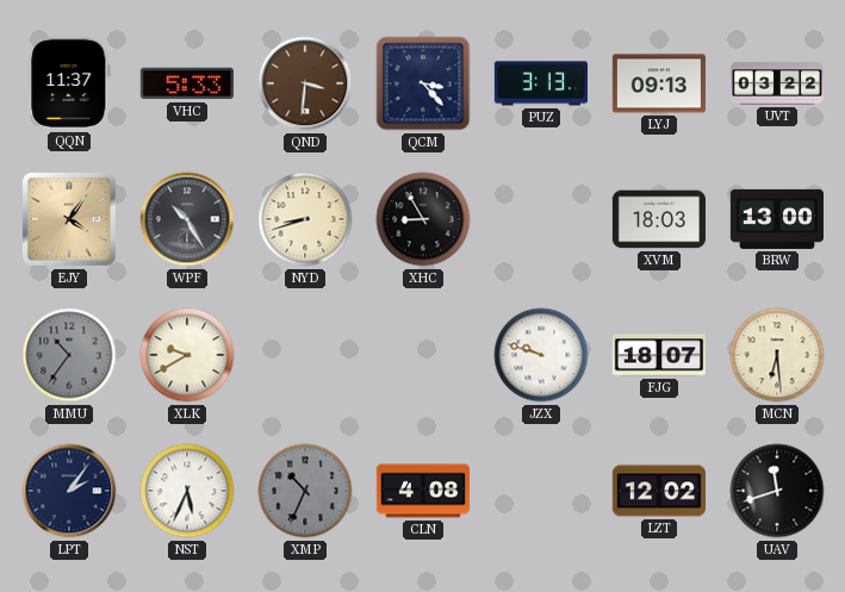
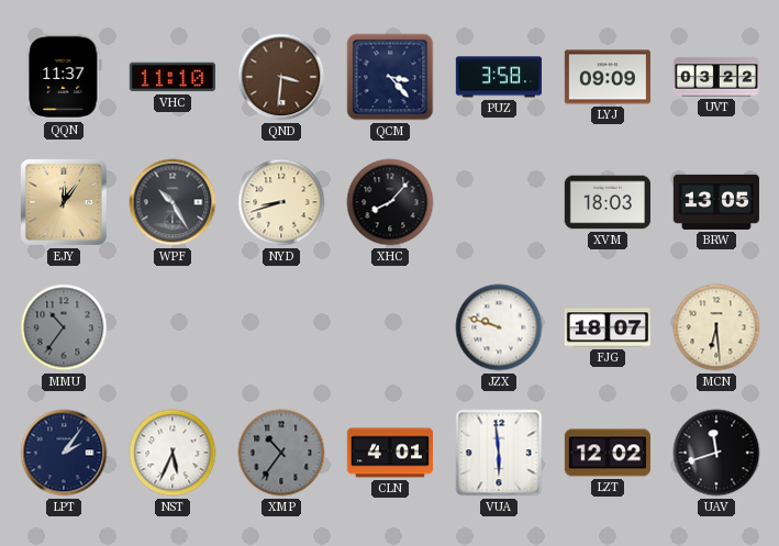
VHC: 5:33 -> 11:10 (173, 77)
PUZ: 3:13 -> 3:58 (498, 77)
LYJ: 09:13 -> 09:09 (608, 77)
EJY: 4:06 -> 12:06 (64, 202)
XHC: 8:55 -> 8:07 (390, 202)
BRW: 13:00 -> 13:05 (716, 202)
XLK: 9:40 -> none (187, 355)
XMP: 10:34 -> 10:36 (281, 453)
CLN: 4:08 -> 4:01 (389, 453)
VUA: none -> 5:59 (499, 453)
